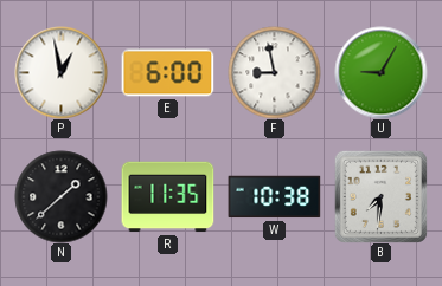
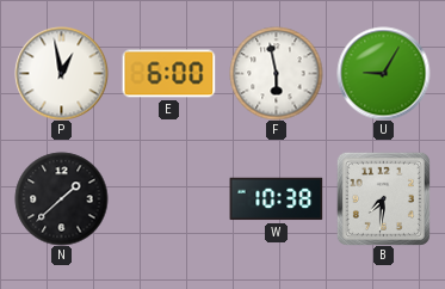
F: 8:58 -> 5:58 (276, 73)
R: 11:35 -> none (167, 197)
